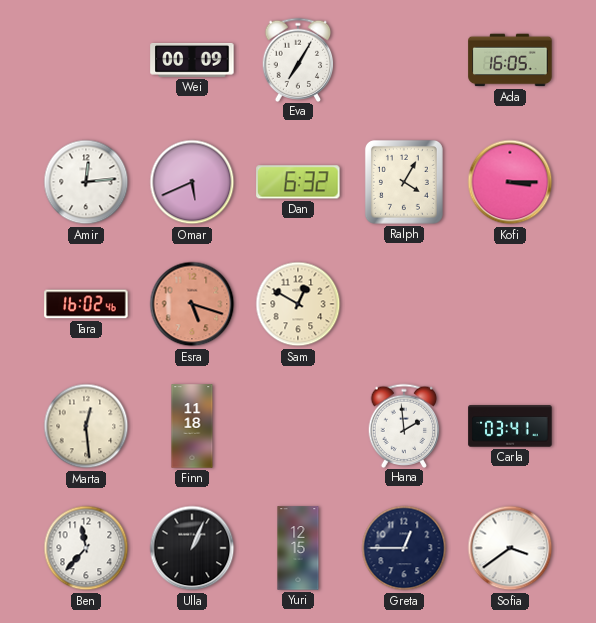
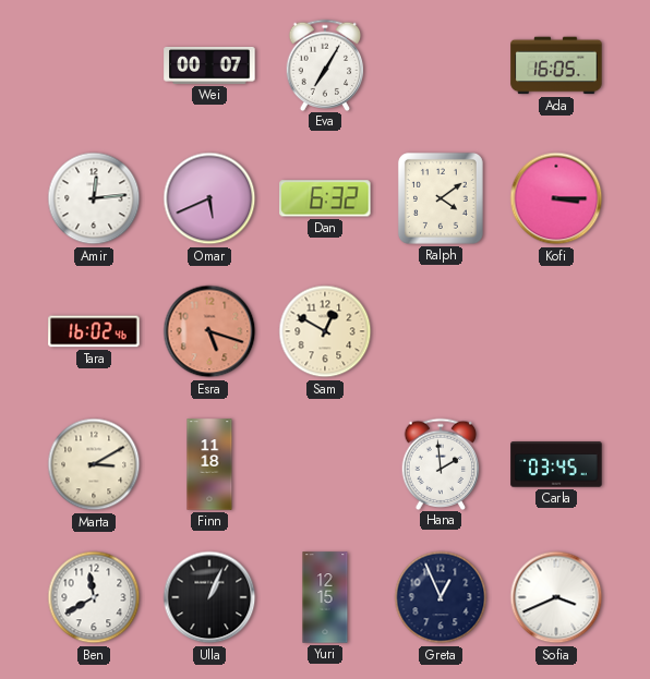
Wei: 00:09 -> 00:07 (209, 65)
Ralph: 4:05 -> 4:09 (441, 198)
Marta: 12:29 -> 3:10 (94, 464)
Carla: 03:41 -> 03:45 (556, 464)
Ben: 11:37 -> 11:40 (94, 597)
Greta: 12:45 -> 12:56 (441, 597)
Sofia: 3:39 -> 3:41 (556, 597)
